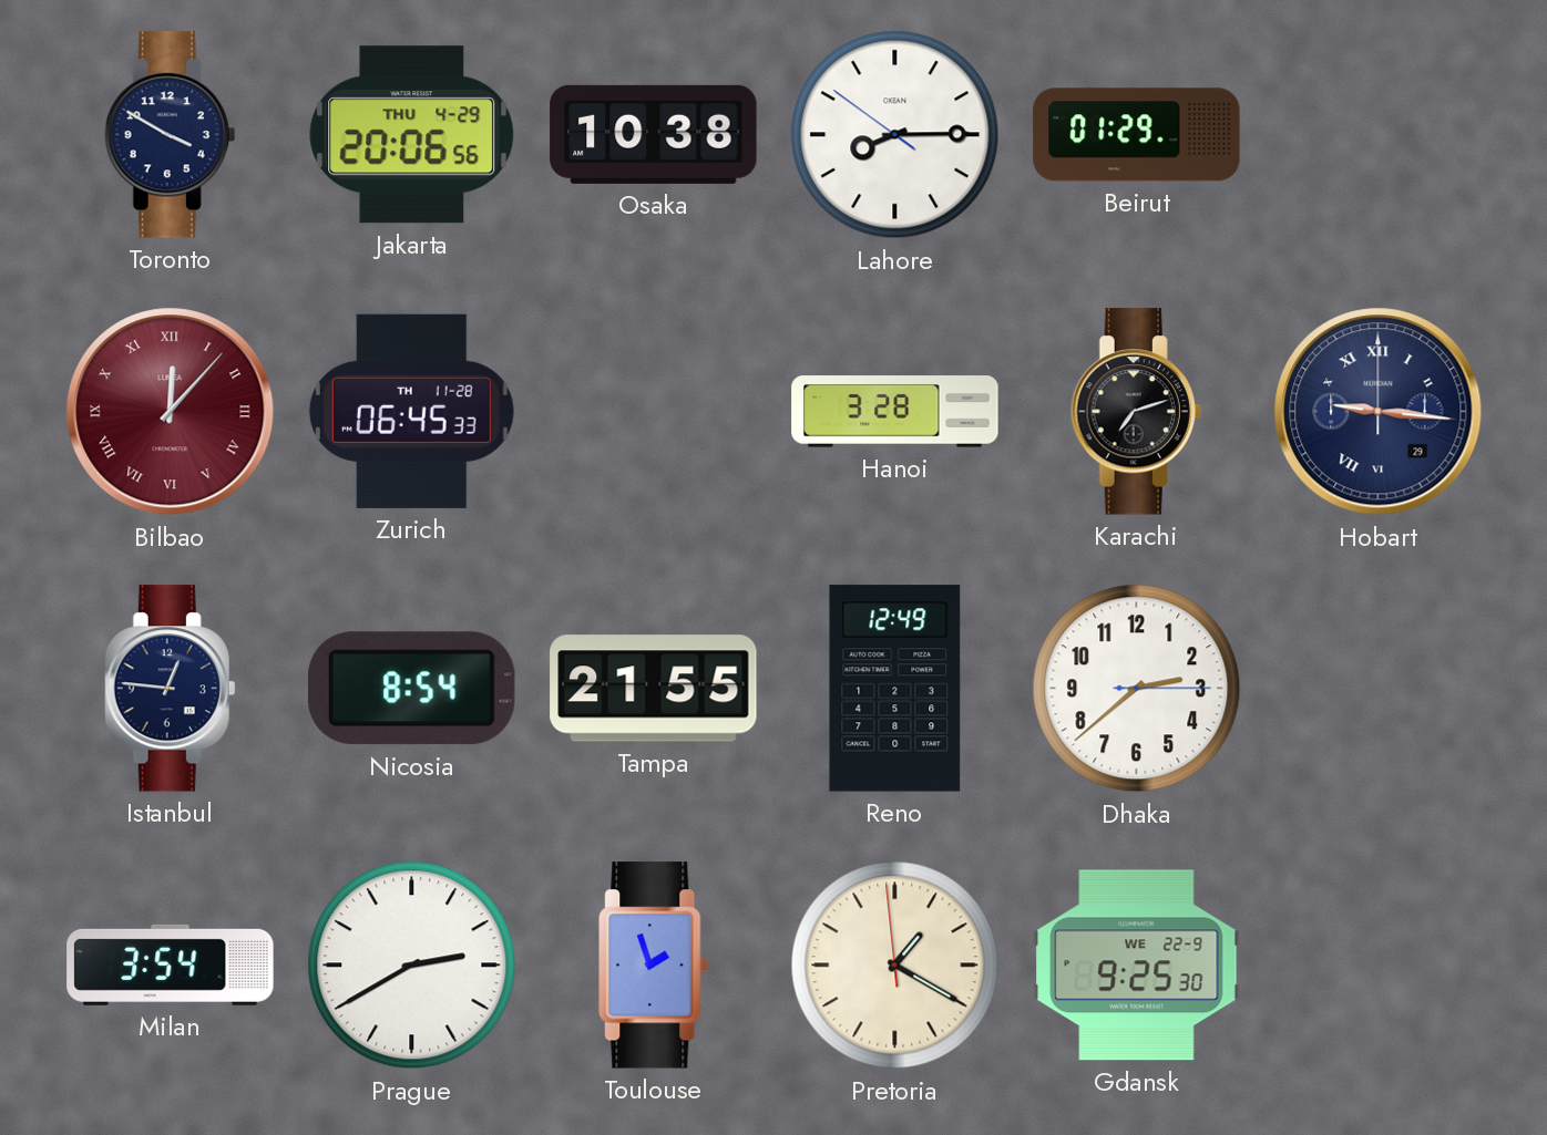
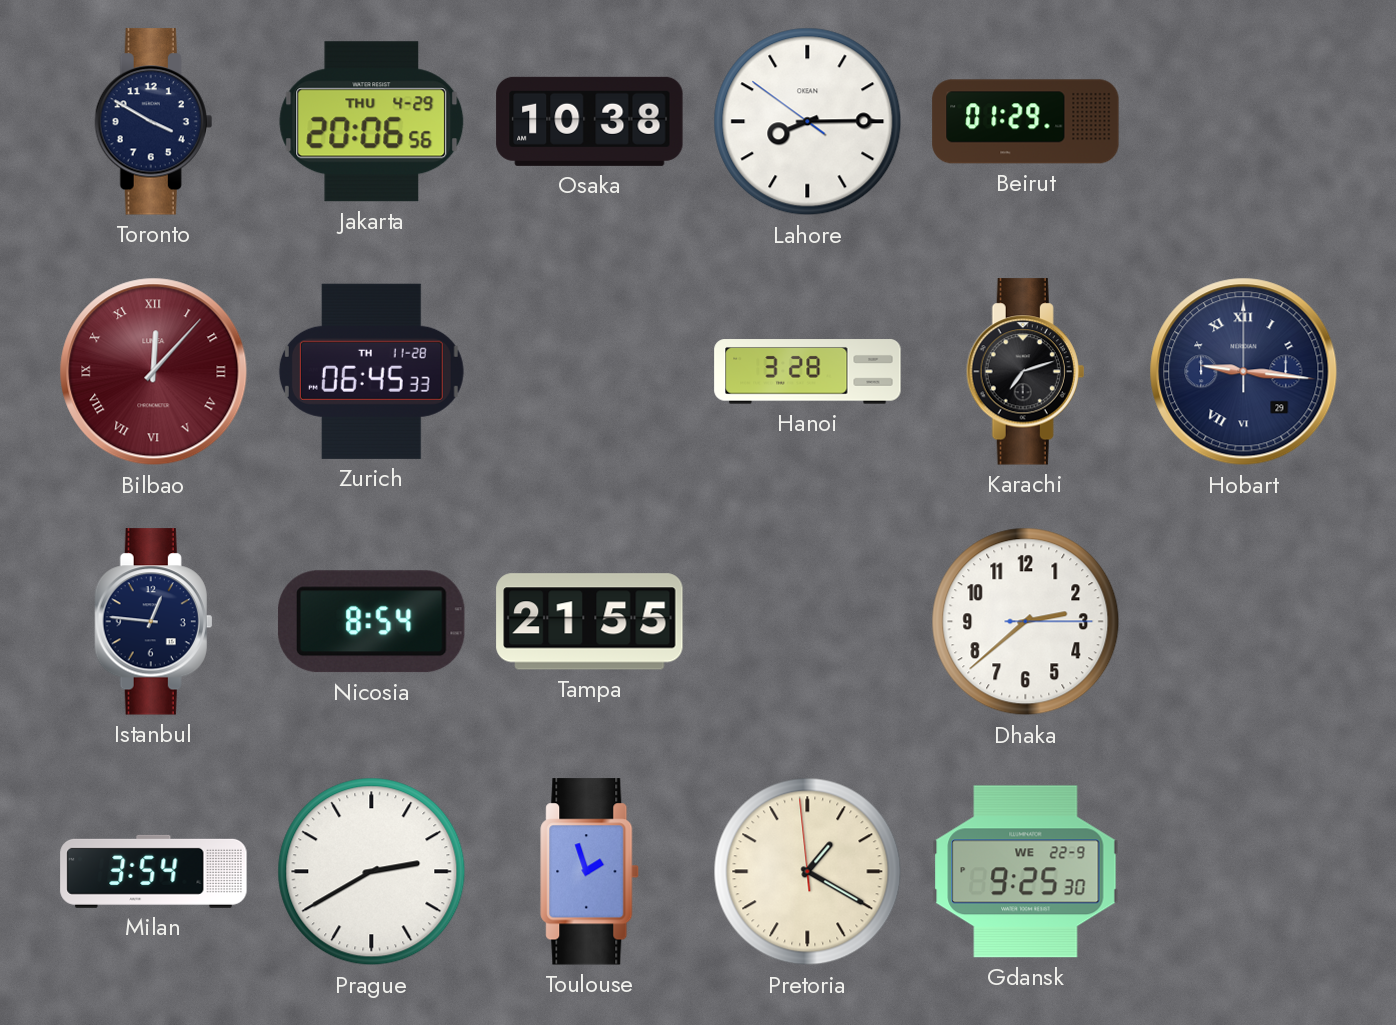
Reno: 12:49 -> none (895, 689)
